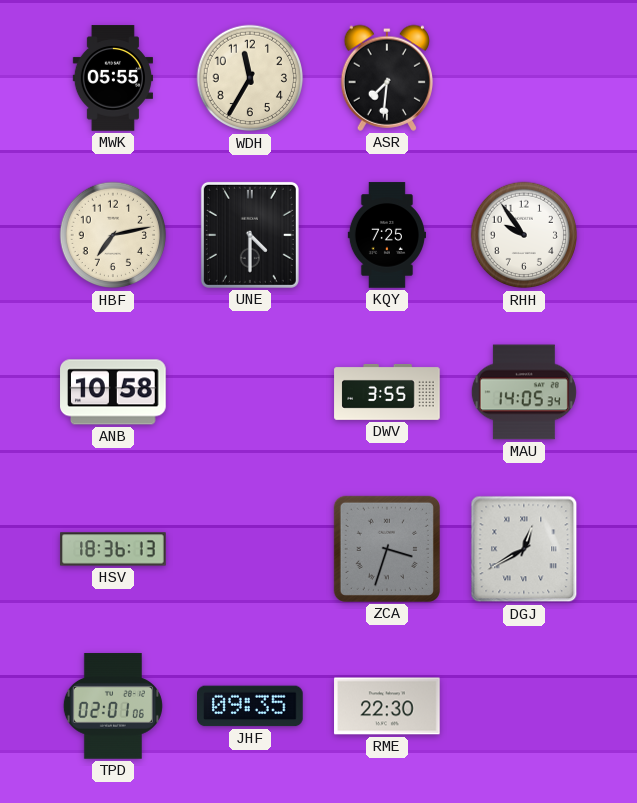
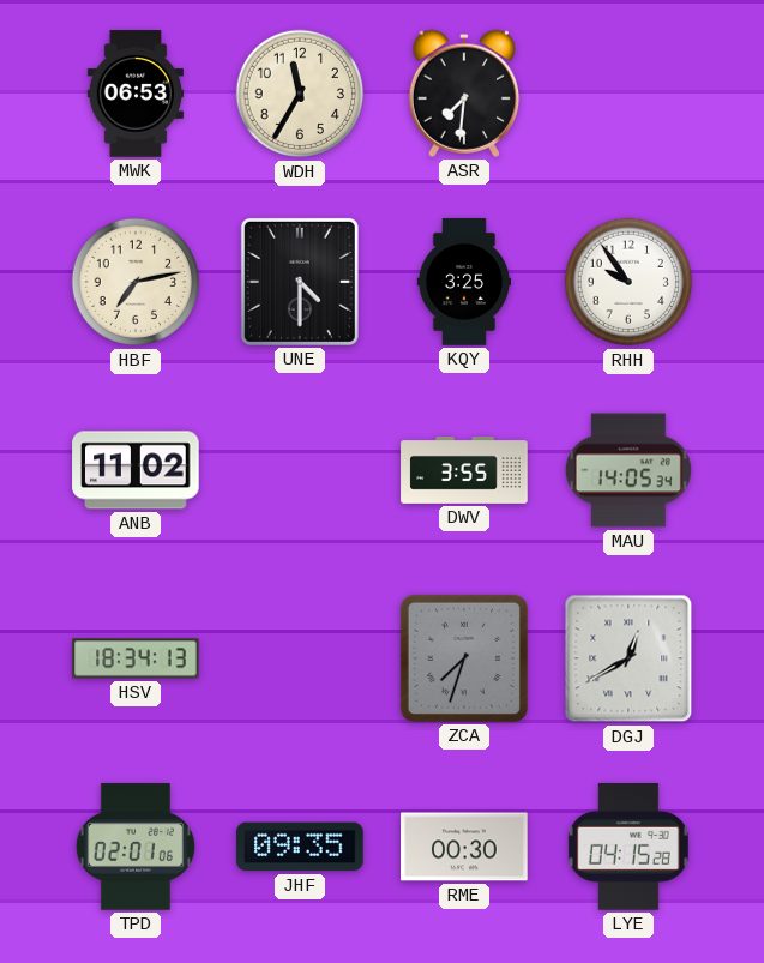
MWK: 05:55 -> 06:53 (134, 94)
KQY: 7:25 -> 3:25 (463, 282)
ANB: 10:58 -> 11:02 (136, 470)
HSV: 18:36 -> 18:34 (136, 658)
ZCA: 3:33 -> 7:33 (464, 658)
RME: 22:30 -> 00:30 (464, 847)
LYE: none -> 04:15 (628, 847)
